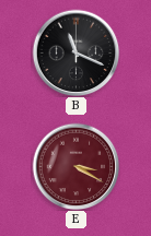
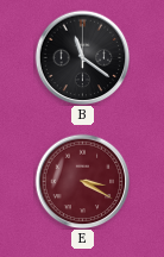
B: 11:19 -> 11:21 (82, 57)
